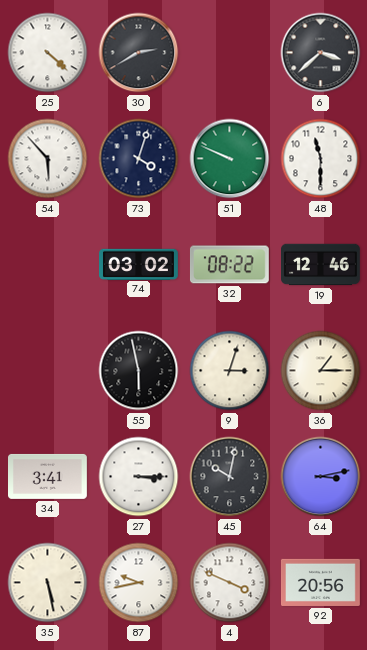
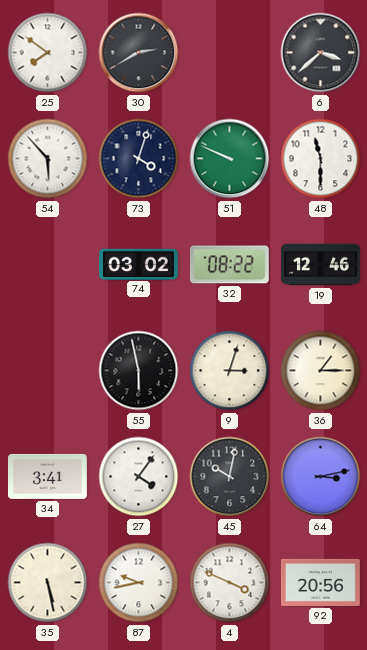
25: 4:22 -> 7:51 (48, 53)
27: 3:15 -> 4:06 (139, 477)
